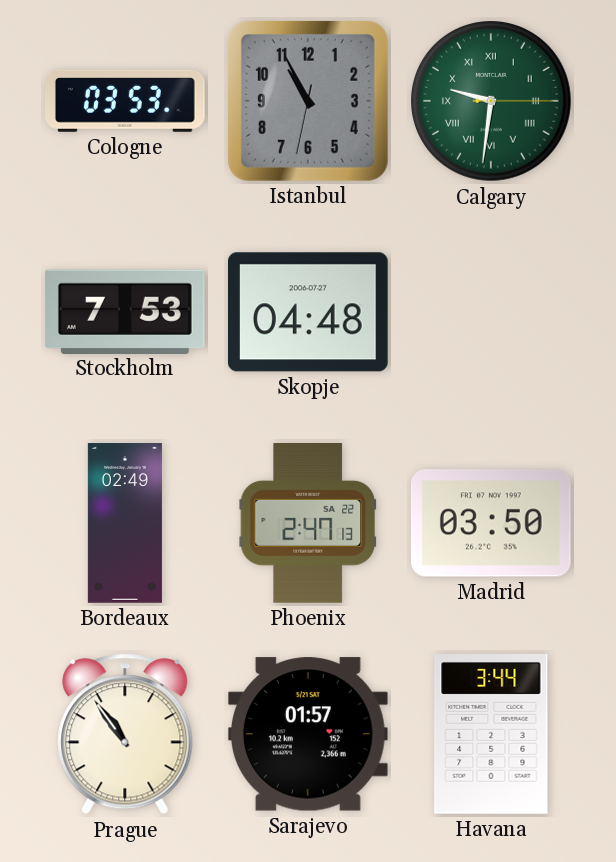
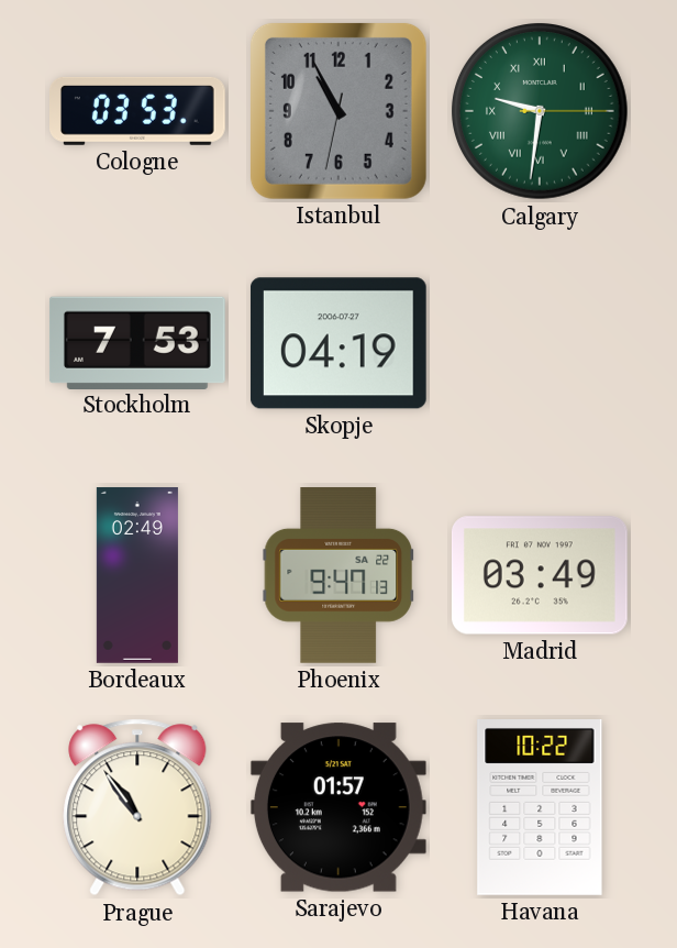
Skopje: 04:48 -> 04:19 (338, 343)
Phoenix: 2:47 -> 9:47 (337, 576)
Madrid: 03:50 -> 03:49 (540, 575)
Havana: 3:44 -> 10:22 (540, 808)
